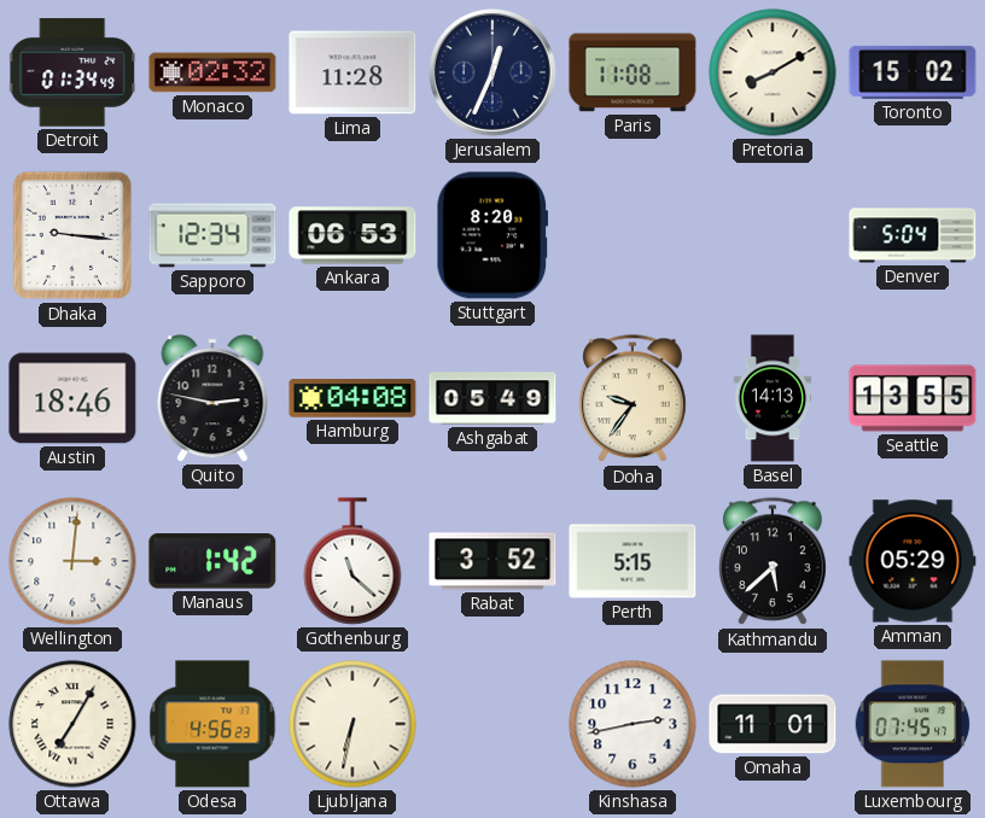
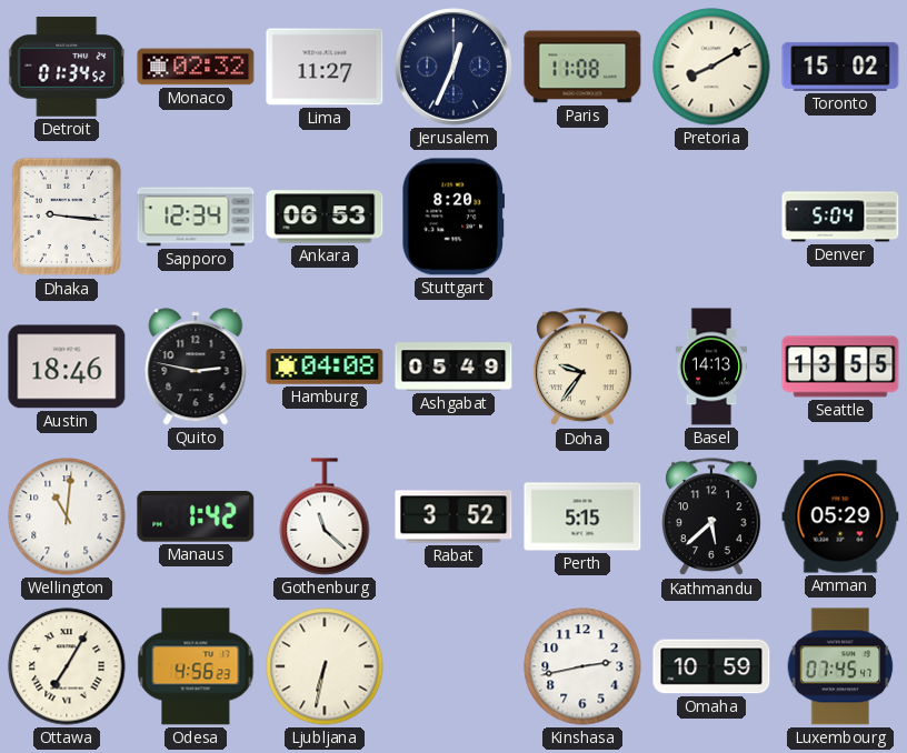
Detroit: 01:34:49 -> 01:34:52 (68, 67)
Lima: 11:28 -> 11:27 (325, 67)
Wellington: 3:01 -> 11:01 (67, 516)
Omaha: 11:01 -> 10:59 (711, 666)
